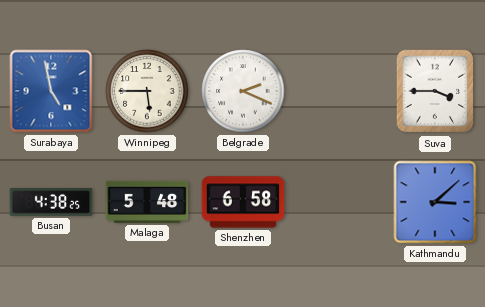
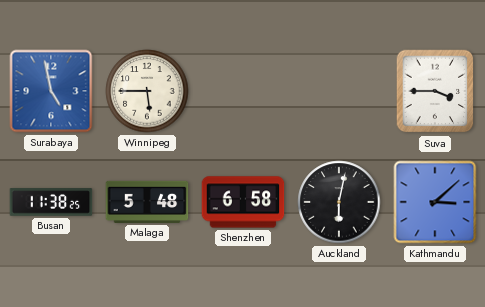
Belgrade: 2:19 -> none (243, 91)
Busan: 4:38 -> 11:38 (51, 202)
Auckland: none -> 6:02 (339, 202)
